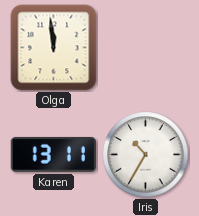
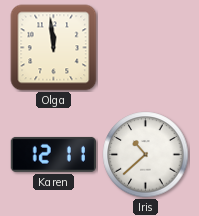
Karen: 13:11 -> 12:11 (53, 154)
Iris: 10:35 -> 10:38 (146, 155)
